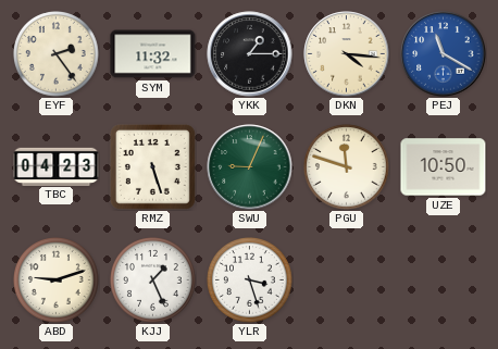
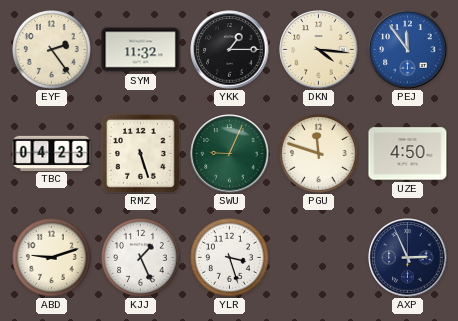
PEJ: 11:20 -> 11:54 (408, 50)
UZE: 10:50 -> 4:50 (408, 154)
AXP: none -> 2:56 (408, 258)
